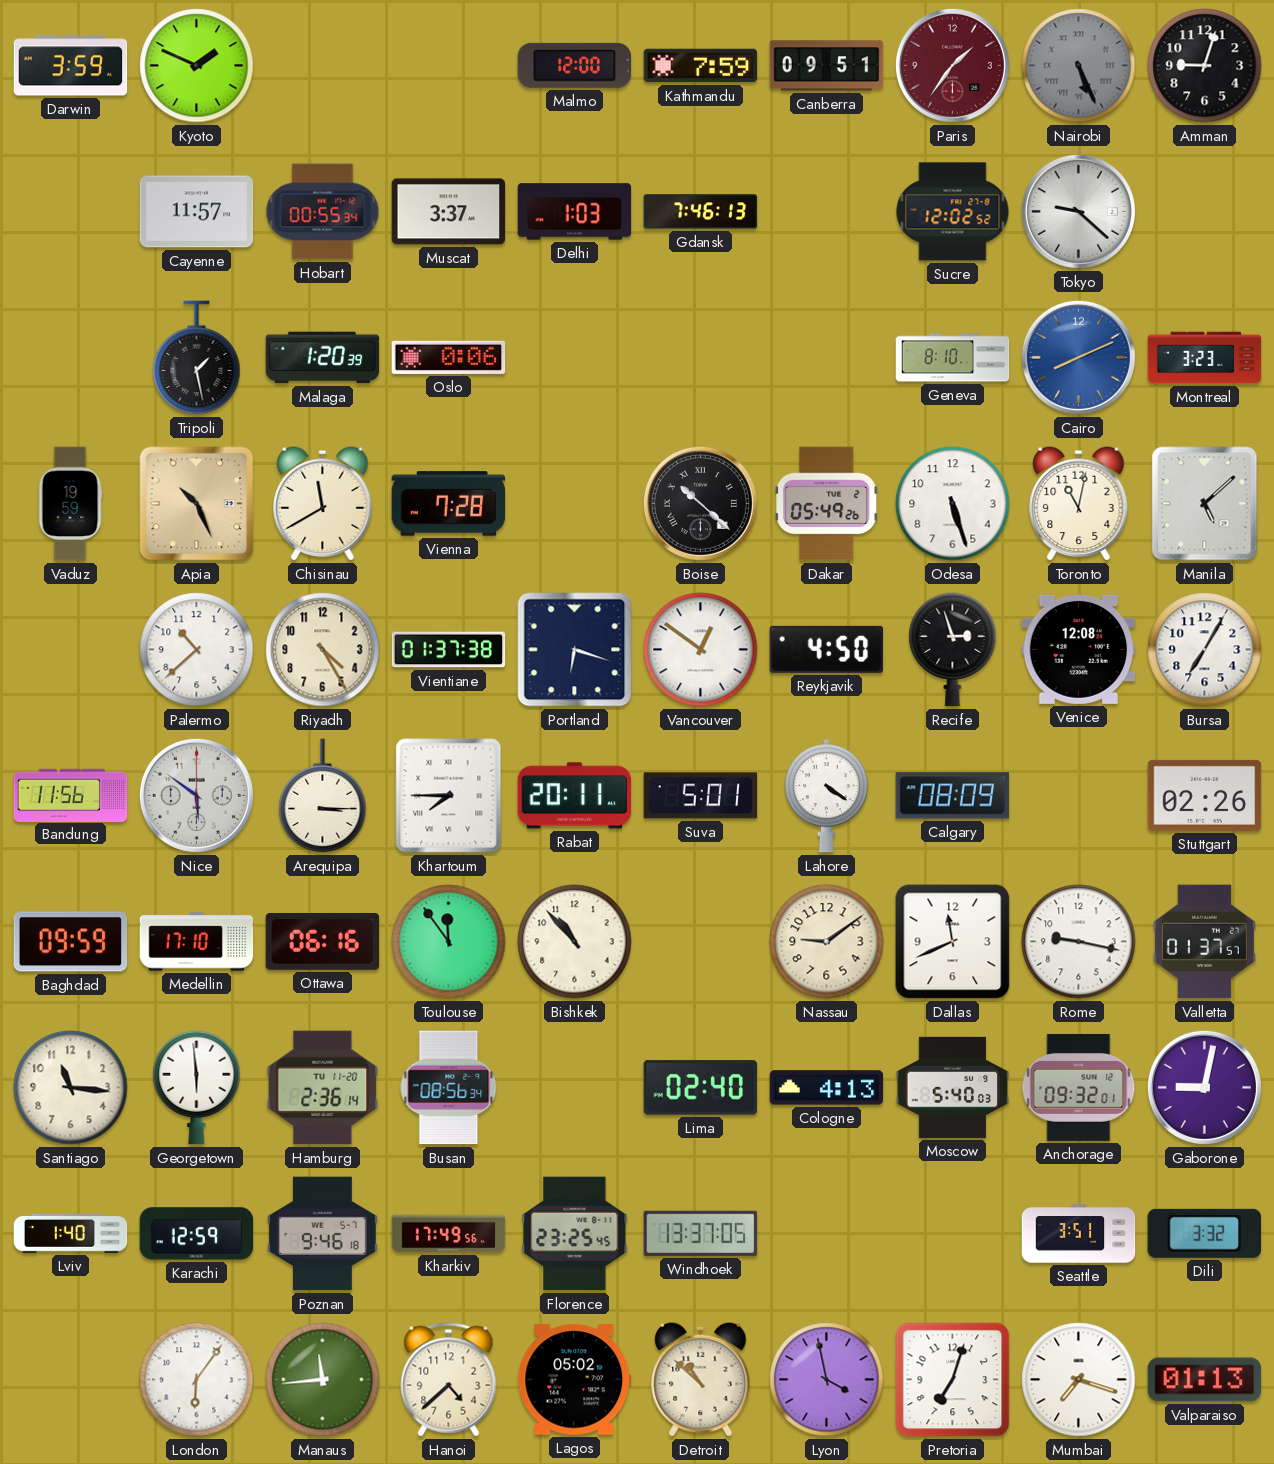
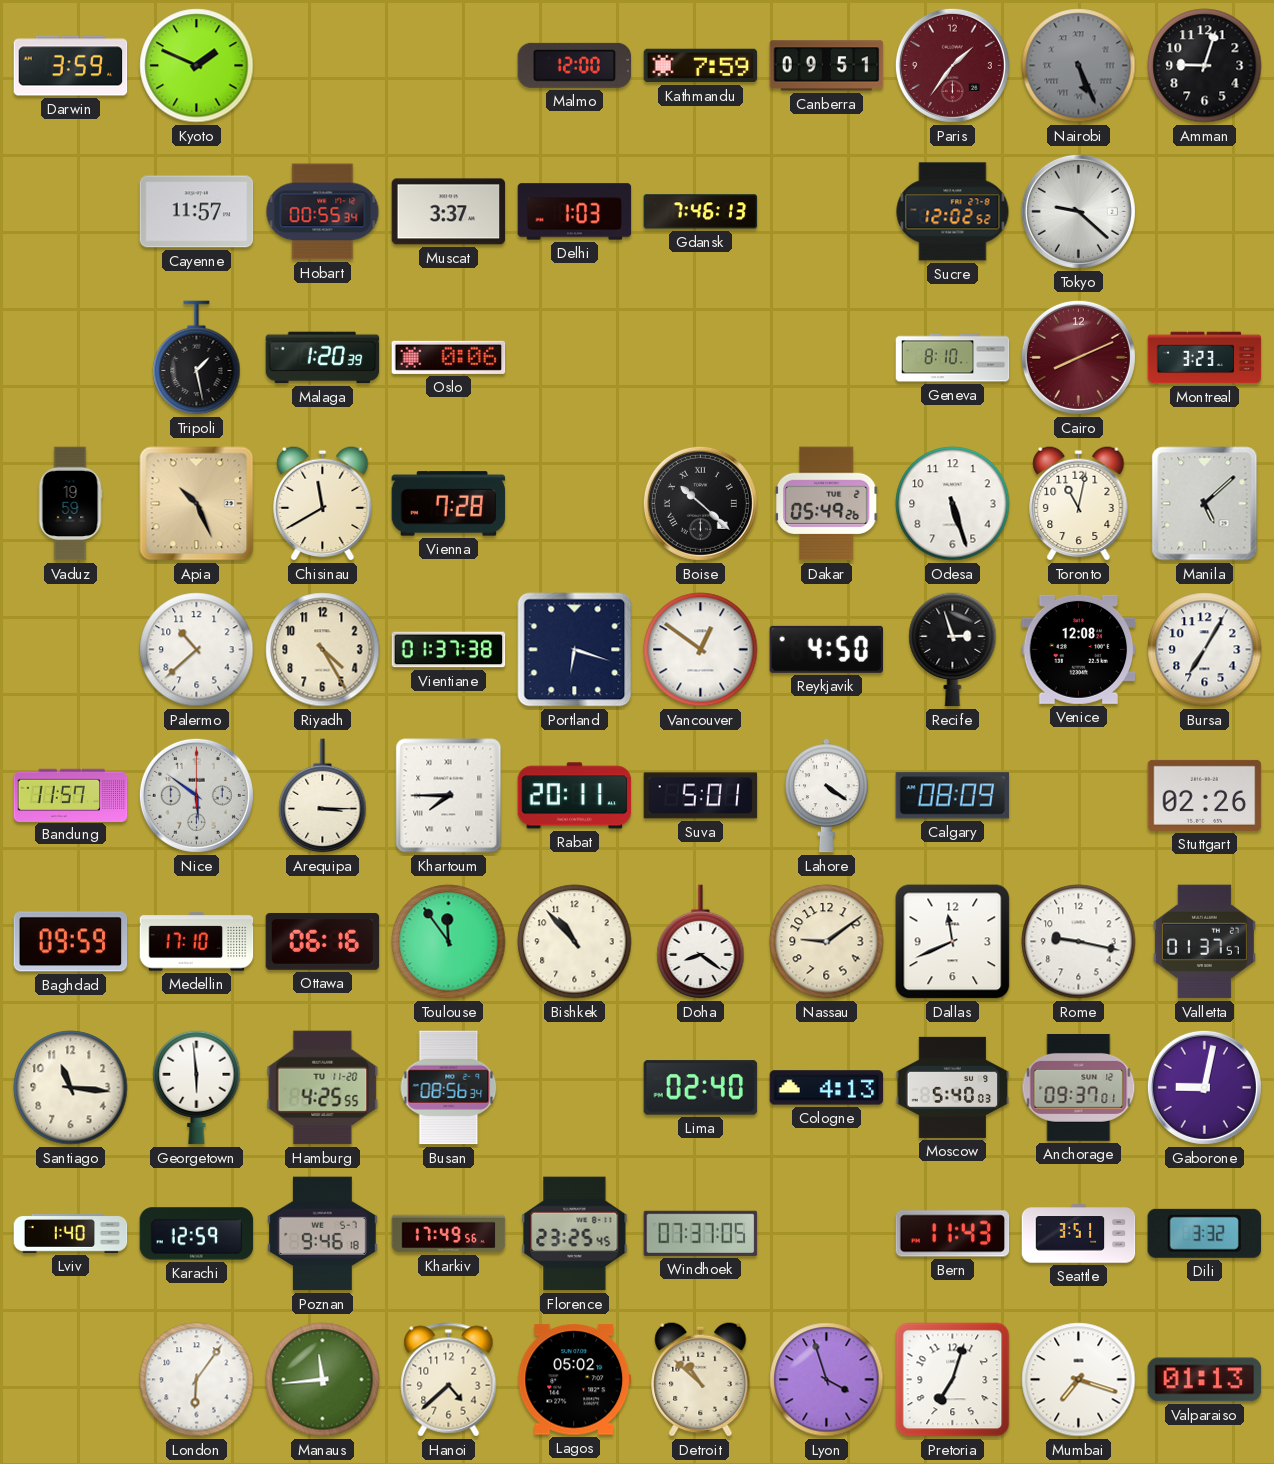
Cairo dial: blue -> burgundy (1078, 357)
Bandung: 11:56 -> 11:57 (71, 795)
Doha: none -> 8:21 (701, 942)
Hamburg: 2:36 -> 4:25 (323, 1088)
Anchorage: 09:32 -> 09:37 (1079, 1087)
Windhoek: 13:37 -> 07:37 (701, 1233)
Bern: none -> 11:43 (953, 1234)
Lyon: 3:58 -> 3:57 (827, 1380)
